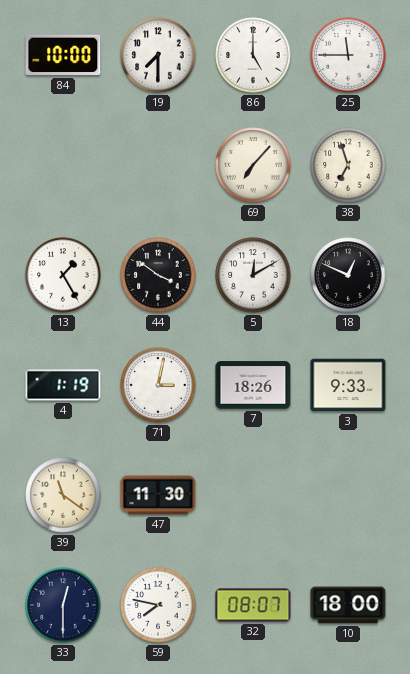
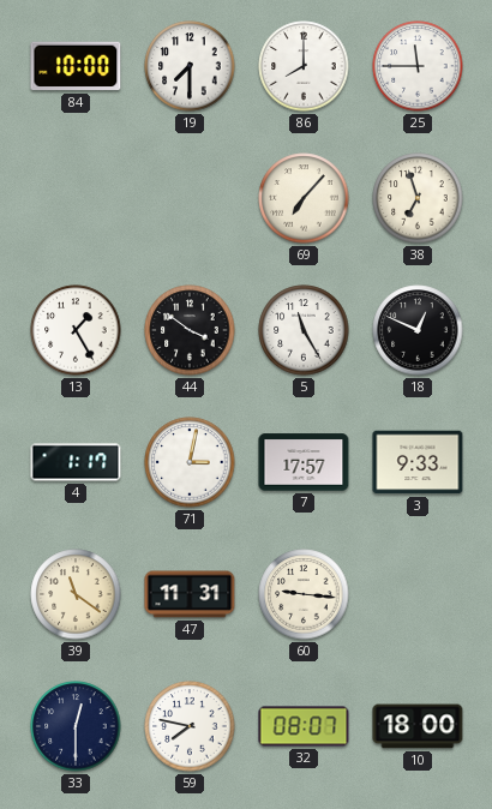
86: 5:00 -> 8:00 (304, 66)
5: 12:10 -> 11:25 (304, 330)
4: 1:19 -> 1:17 (76, 462)
7: 18:26 -> 17:57 (304, 462)
47: 11:30 -> 11:31 (190, 594)
60: none -> 9:16 (304, 594)
